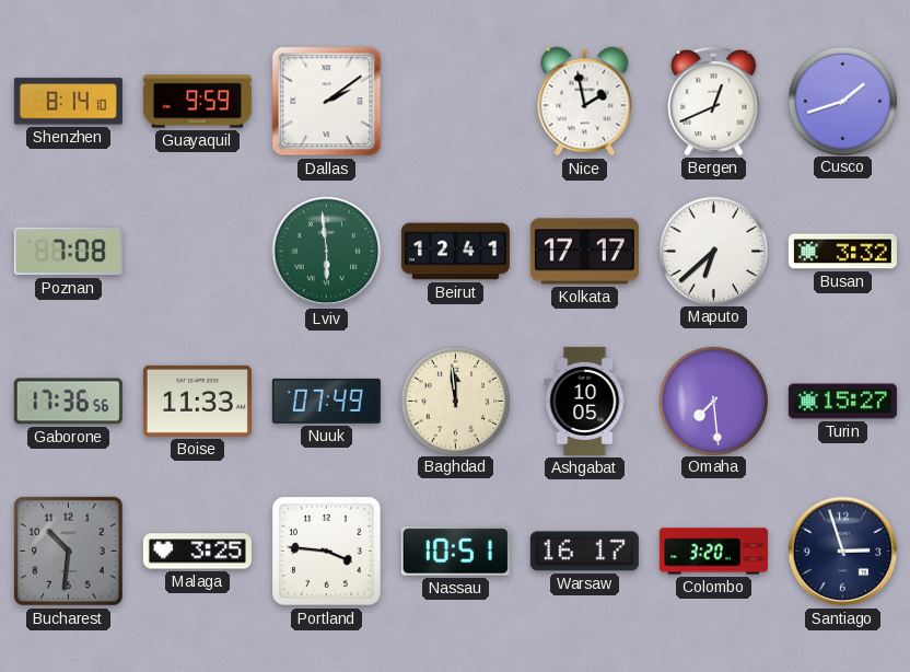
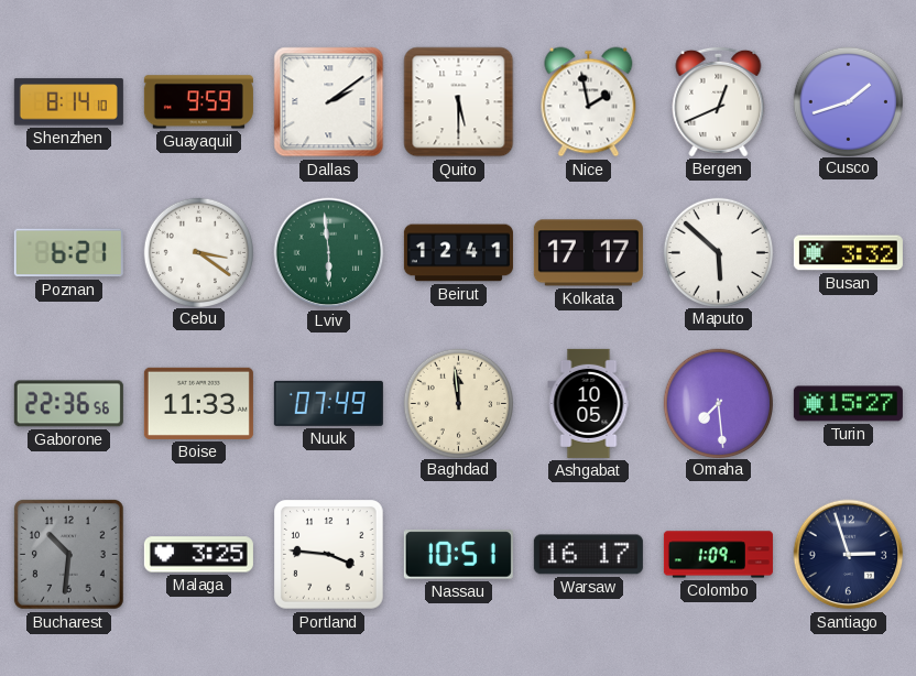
Quito: none -> 5:30 (459, 102)
Poznan: 7:08 -> 6:21 (68, 253)
Cebu: none -> 3:21 (198, 252)
Maputo: 6:38 -> 5:52 (718, 252)
Gaborone: 17:36 -> 22:36 (68, 404)
Colombo: 3:20 -> 1:09 (718, 555)
